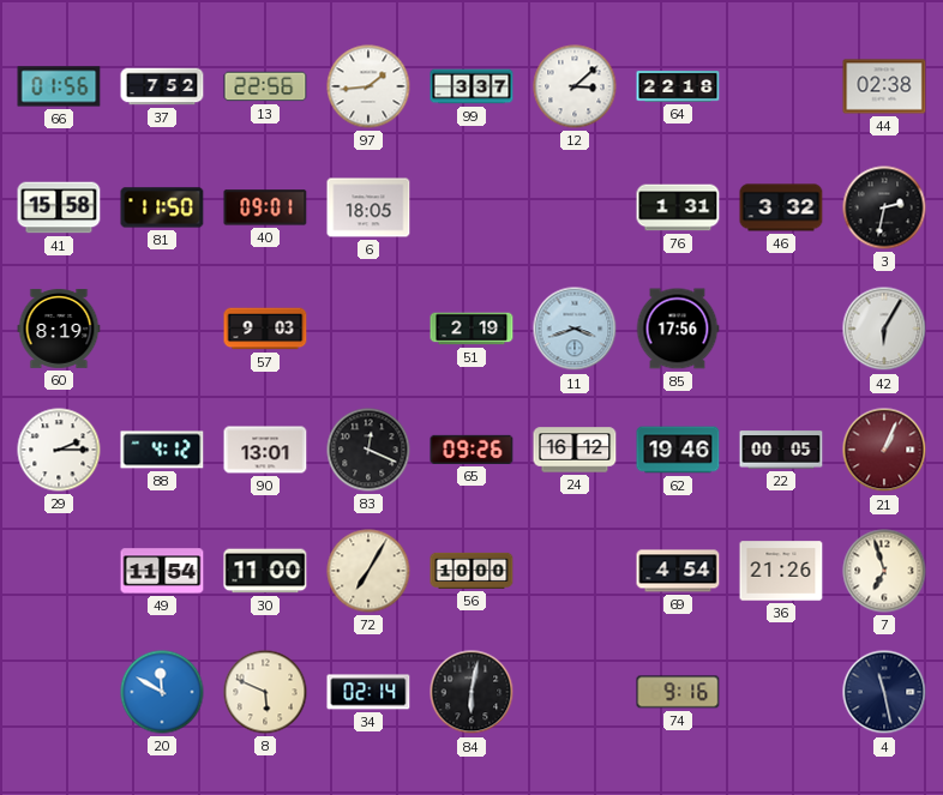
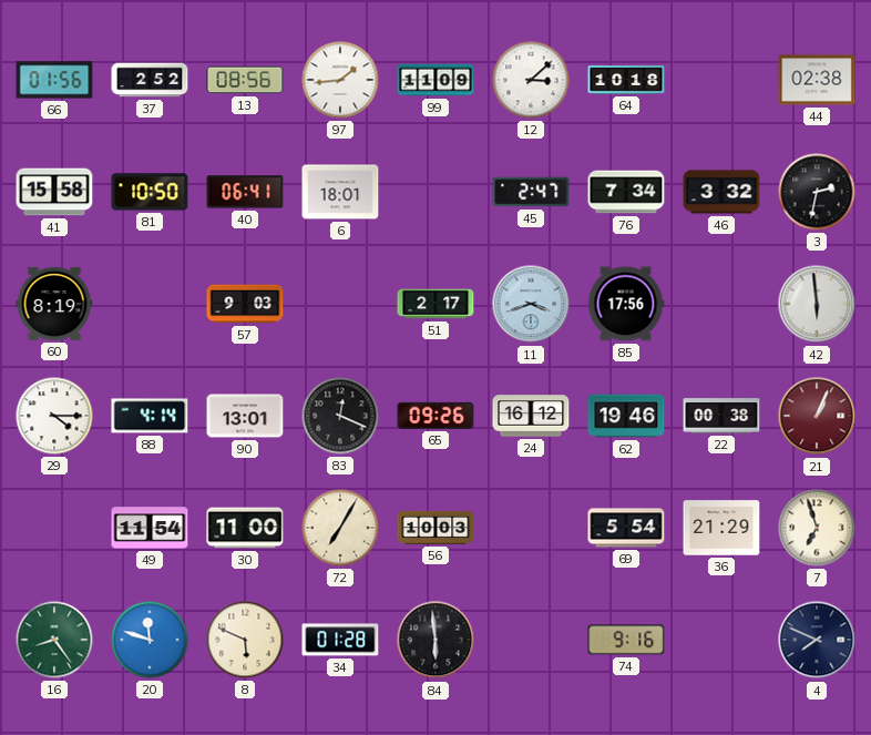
37: 7:52 -> 2:52 (150, 80)
13: 22:56 -> 08:56 (245, 80)
99: 3:37 -> 11:09 (435, 80)
64: 22:18 -> 10:18 (626, 80)
81: 11:50 -> 10:50 (150, 192)
40: 09:01 -> 06:41 (245, 192)
6: 18:05 -> 18:01 (340, 192)
45: none -> 2:47 (531, 192)
76: 1:31 -> 7:34 (626, 192)
51: 2:19 -> 2:17 (435, 304)
42: 6:05 -> 5:59 (817, 304)
29: 2:15 -> 4:15 (54, 416)
88: 4:12 -> 4:14 (150, 416)
22: 00:05 -> 00:38 (721, 416)
56: 10:00 -> 10:03 (435, 528)
69: 4:54 -> 5:54 (626, 528)
36: 21:26 -> 21:29 (721, 528)
16: none -> 8:24 (54, 640)
20: 11:50 -> 11:48 (150, 640)
34: 02:14 -> 01:28 (340, 640)
84: 6:02 -> 5:59 (435, 640)
4: 11:28 -> 7:49 (817, 640)
